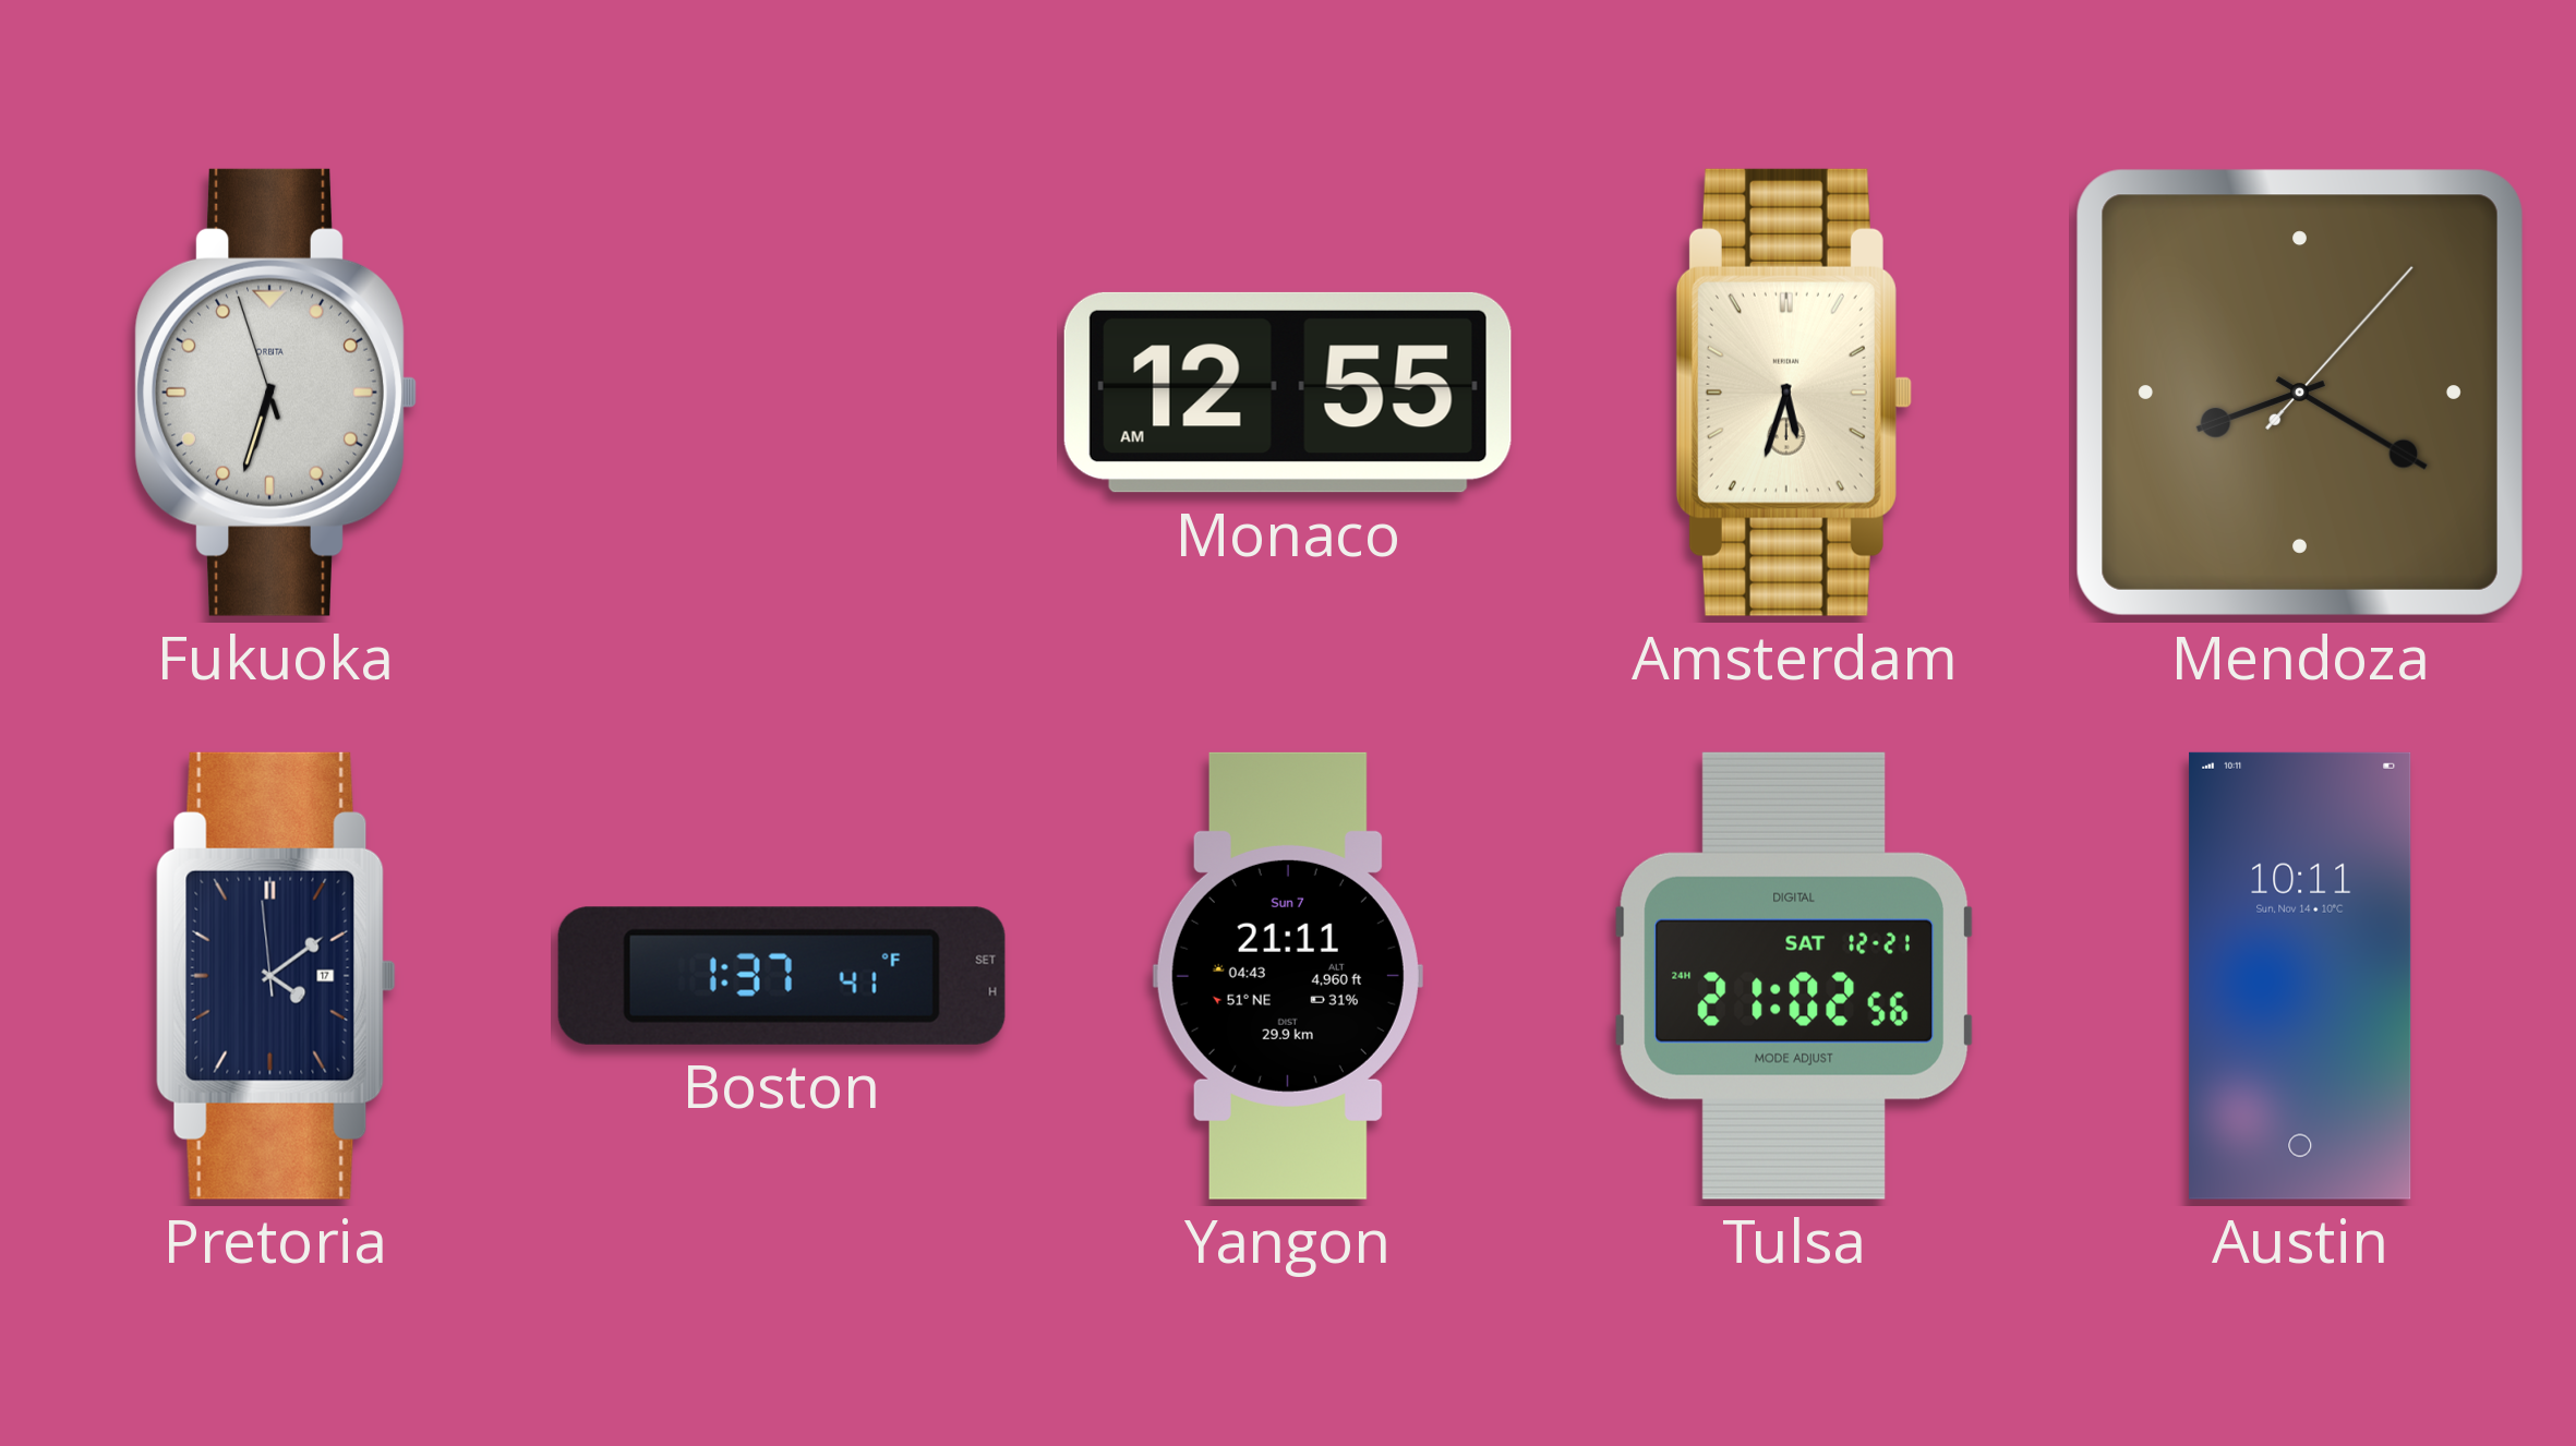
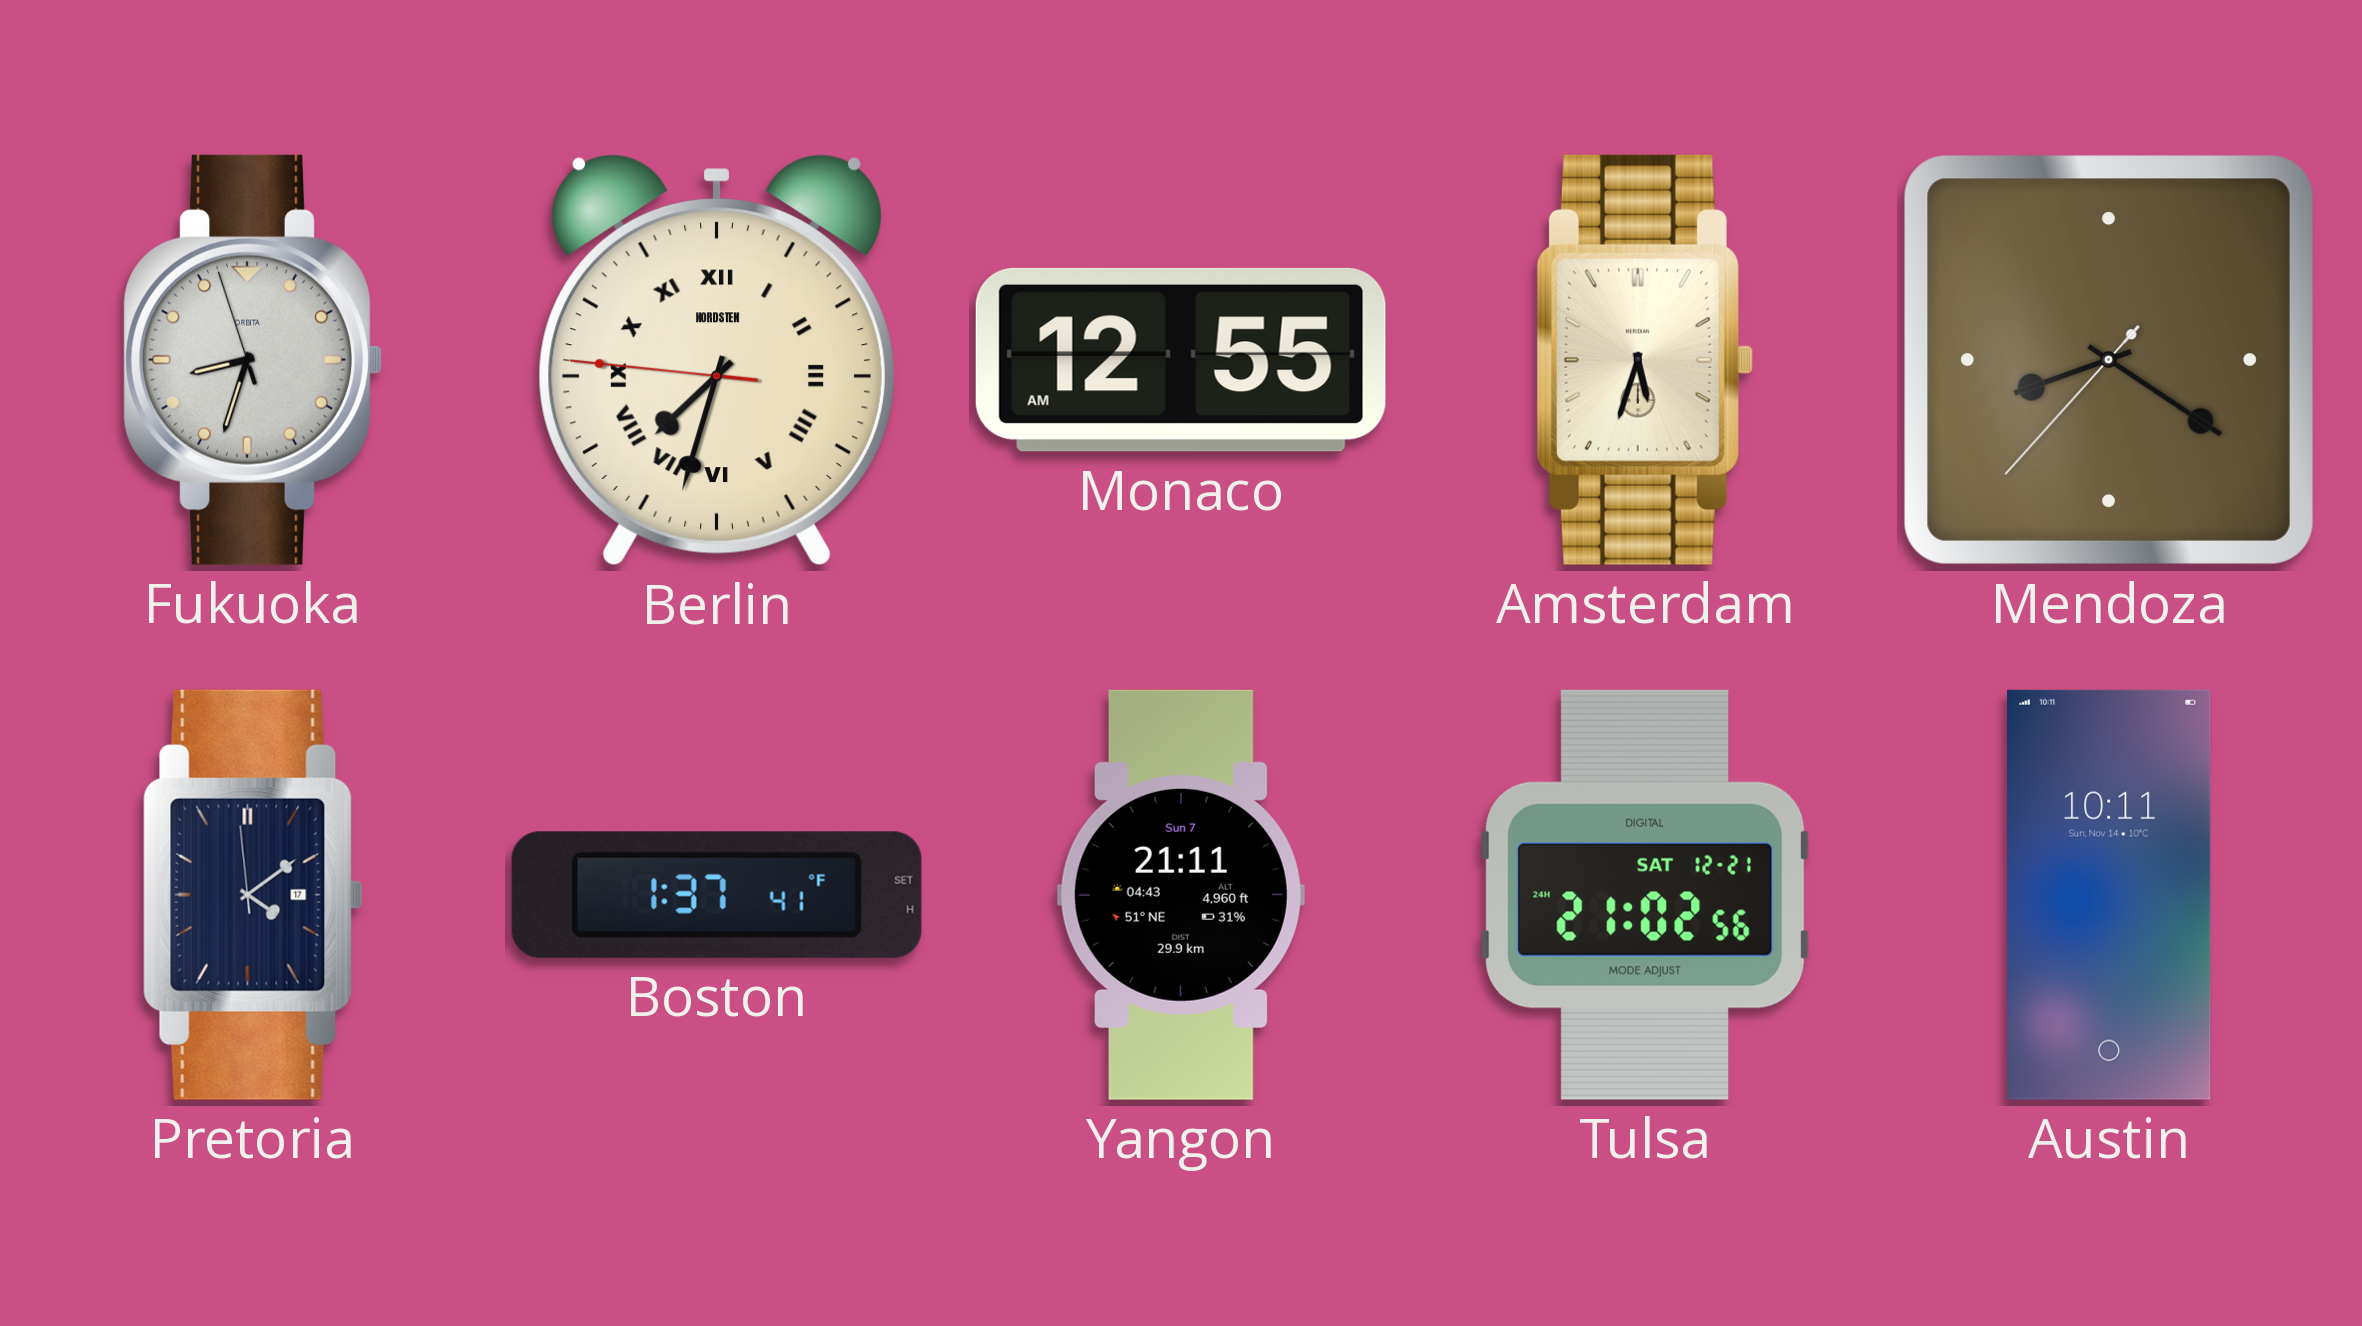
Fukuoka: 6:32 -> 8:32 (253, 360)
Berlin: none -> 7:32 (717, 360)
Mendoza: 8:20:07 -> 8:20:37 (2109, 360)
